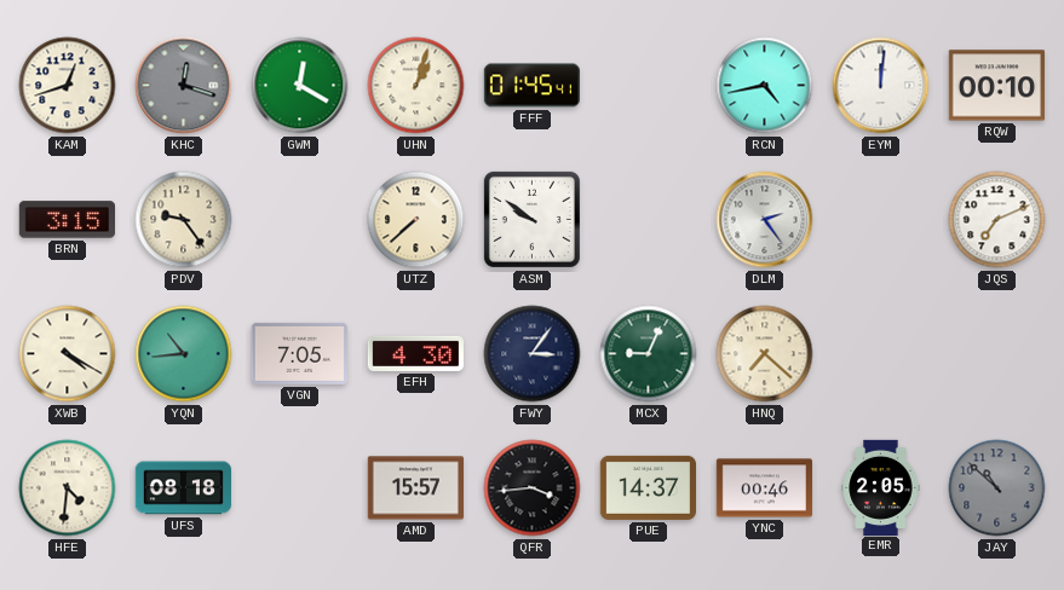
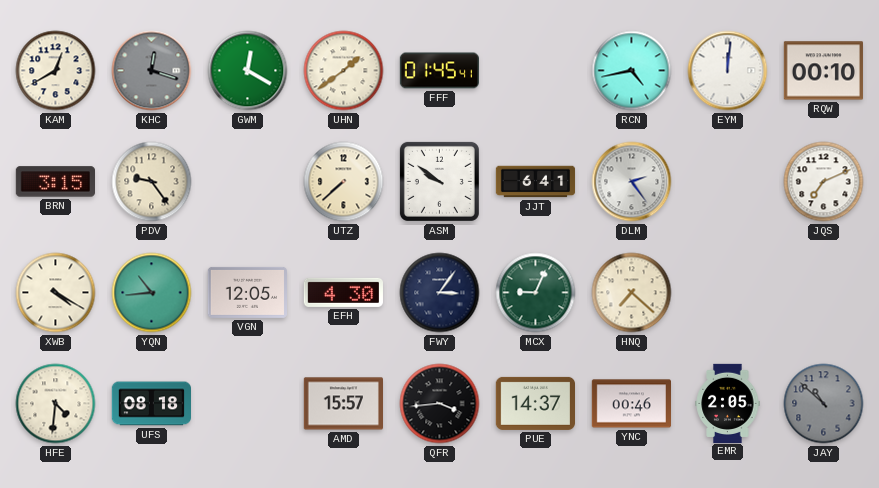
KAM: 12:42 -> 12:40 (56, 71)
UHN: 1:03 -> 1:39 (344, 71)
JJT: none -> 6:41 (536, 182)
VGN: 7:05 -> 12:05 (247, 292)
